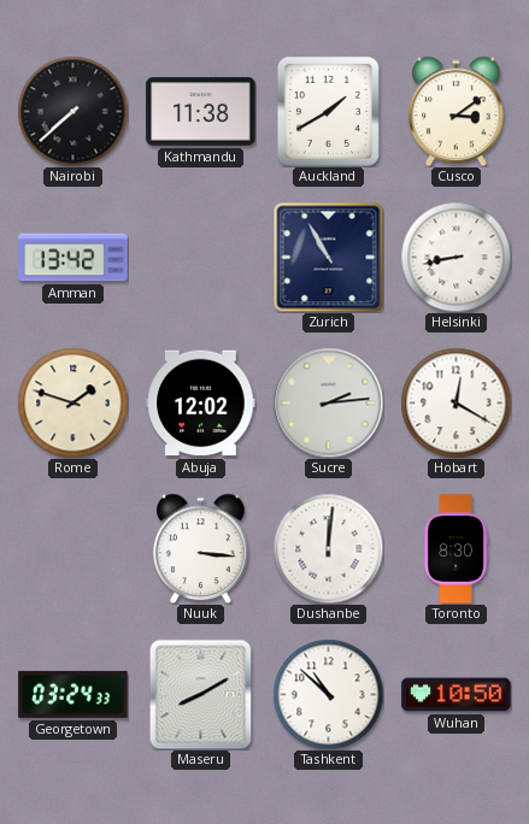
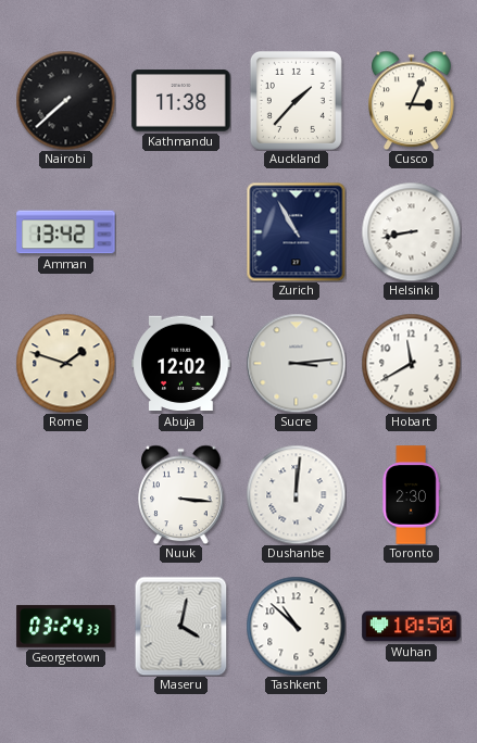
Auckland: 1:40 -> 1:37 (296, 100)
Cusco: 3:09 -> 3:04 (412, 100)
Sucre: 2:14 -> 3:14 (296, 363)
Hobart: 12:20 -> 11:40 (411, 363)
Toronto: 8:30 -> 2:30 (411, 495)
Maseru: 8:10 -> 4:02 (181, 626)
